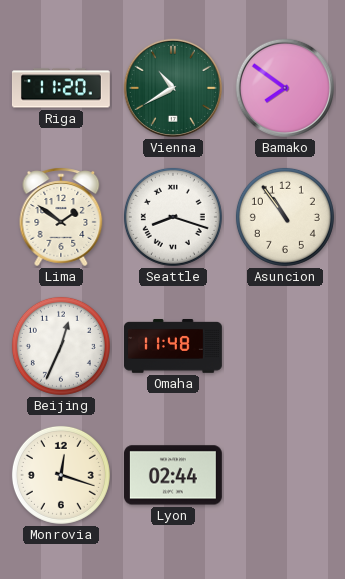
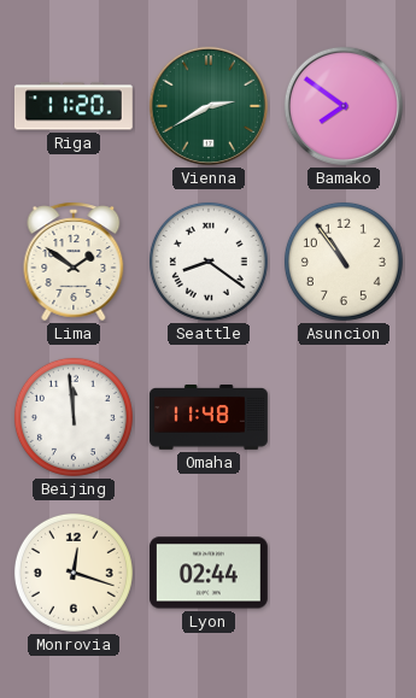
Vienna: 10:40 -> 2:40 (209, 106)
Seattle: 8:18 -> 8:21 (209, 262)
Beijing: 12:34 -> 11:59 (74, 417)
